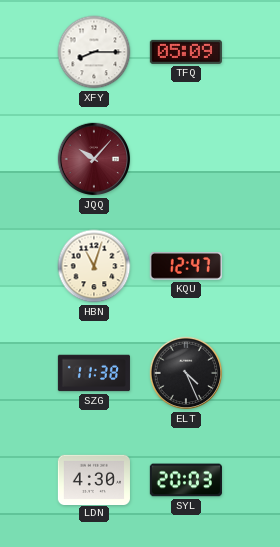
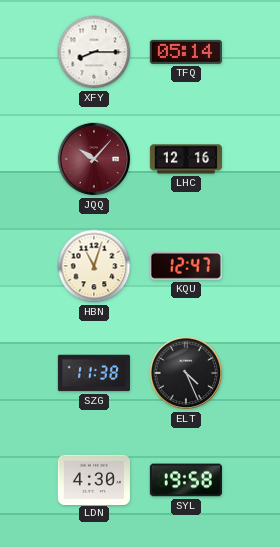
TFQ: 05:09 -> 05:14 (186, 52)
LHC: none -> 12:16 (186, 159)
SYL: 20:03 -> 19:58 (186, 480)
